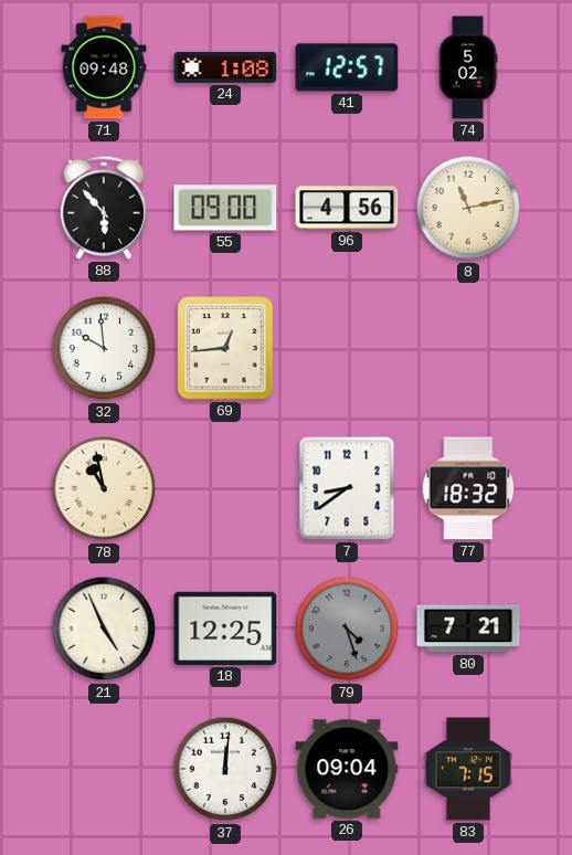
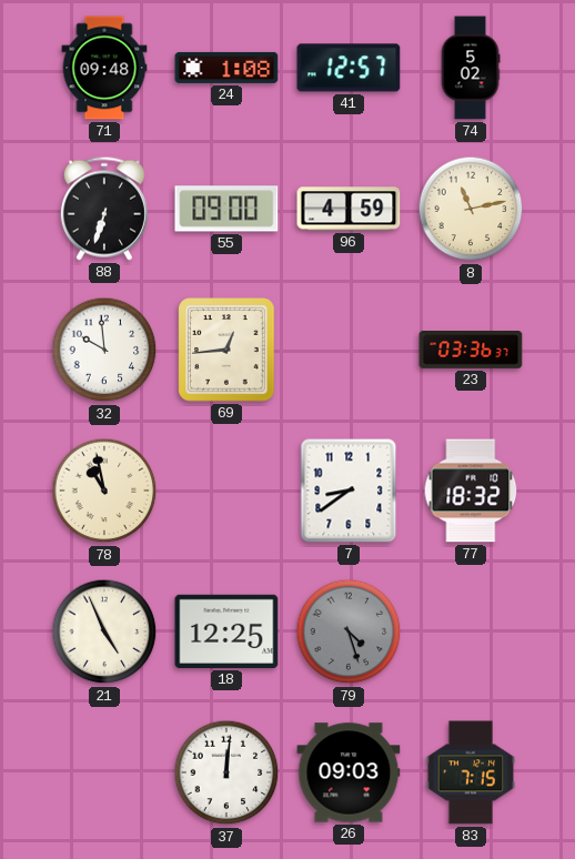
88: 5:53 -> 6:33 (104, 209)
96: 4:56 -> 4:59 (349, 209)
23: none -> 03:36 (471, 350)
80: 7:21 -> none (468, 629)
26: 09:04 -> 09:03 (349, 772)
